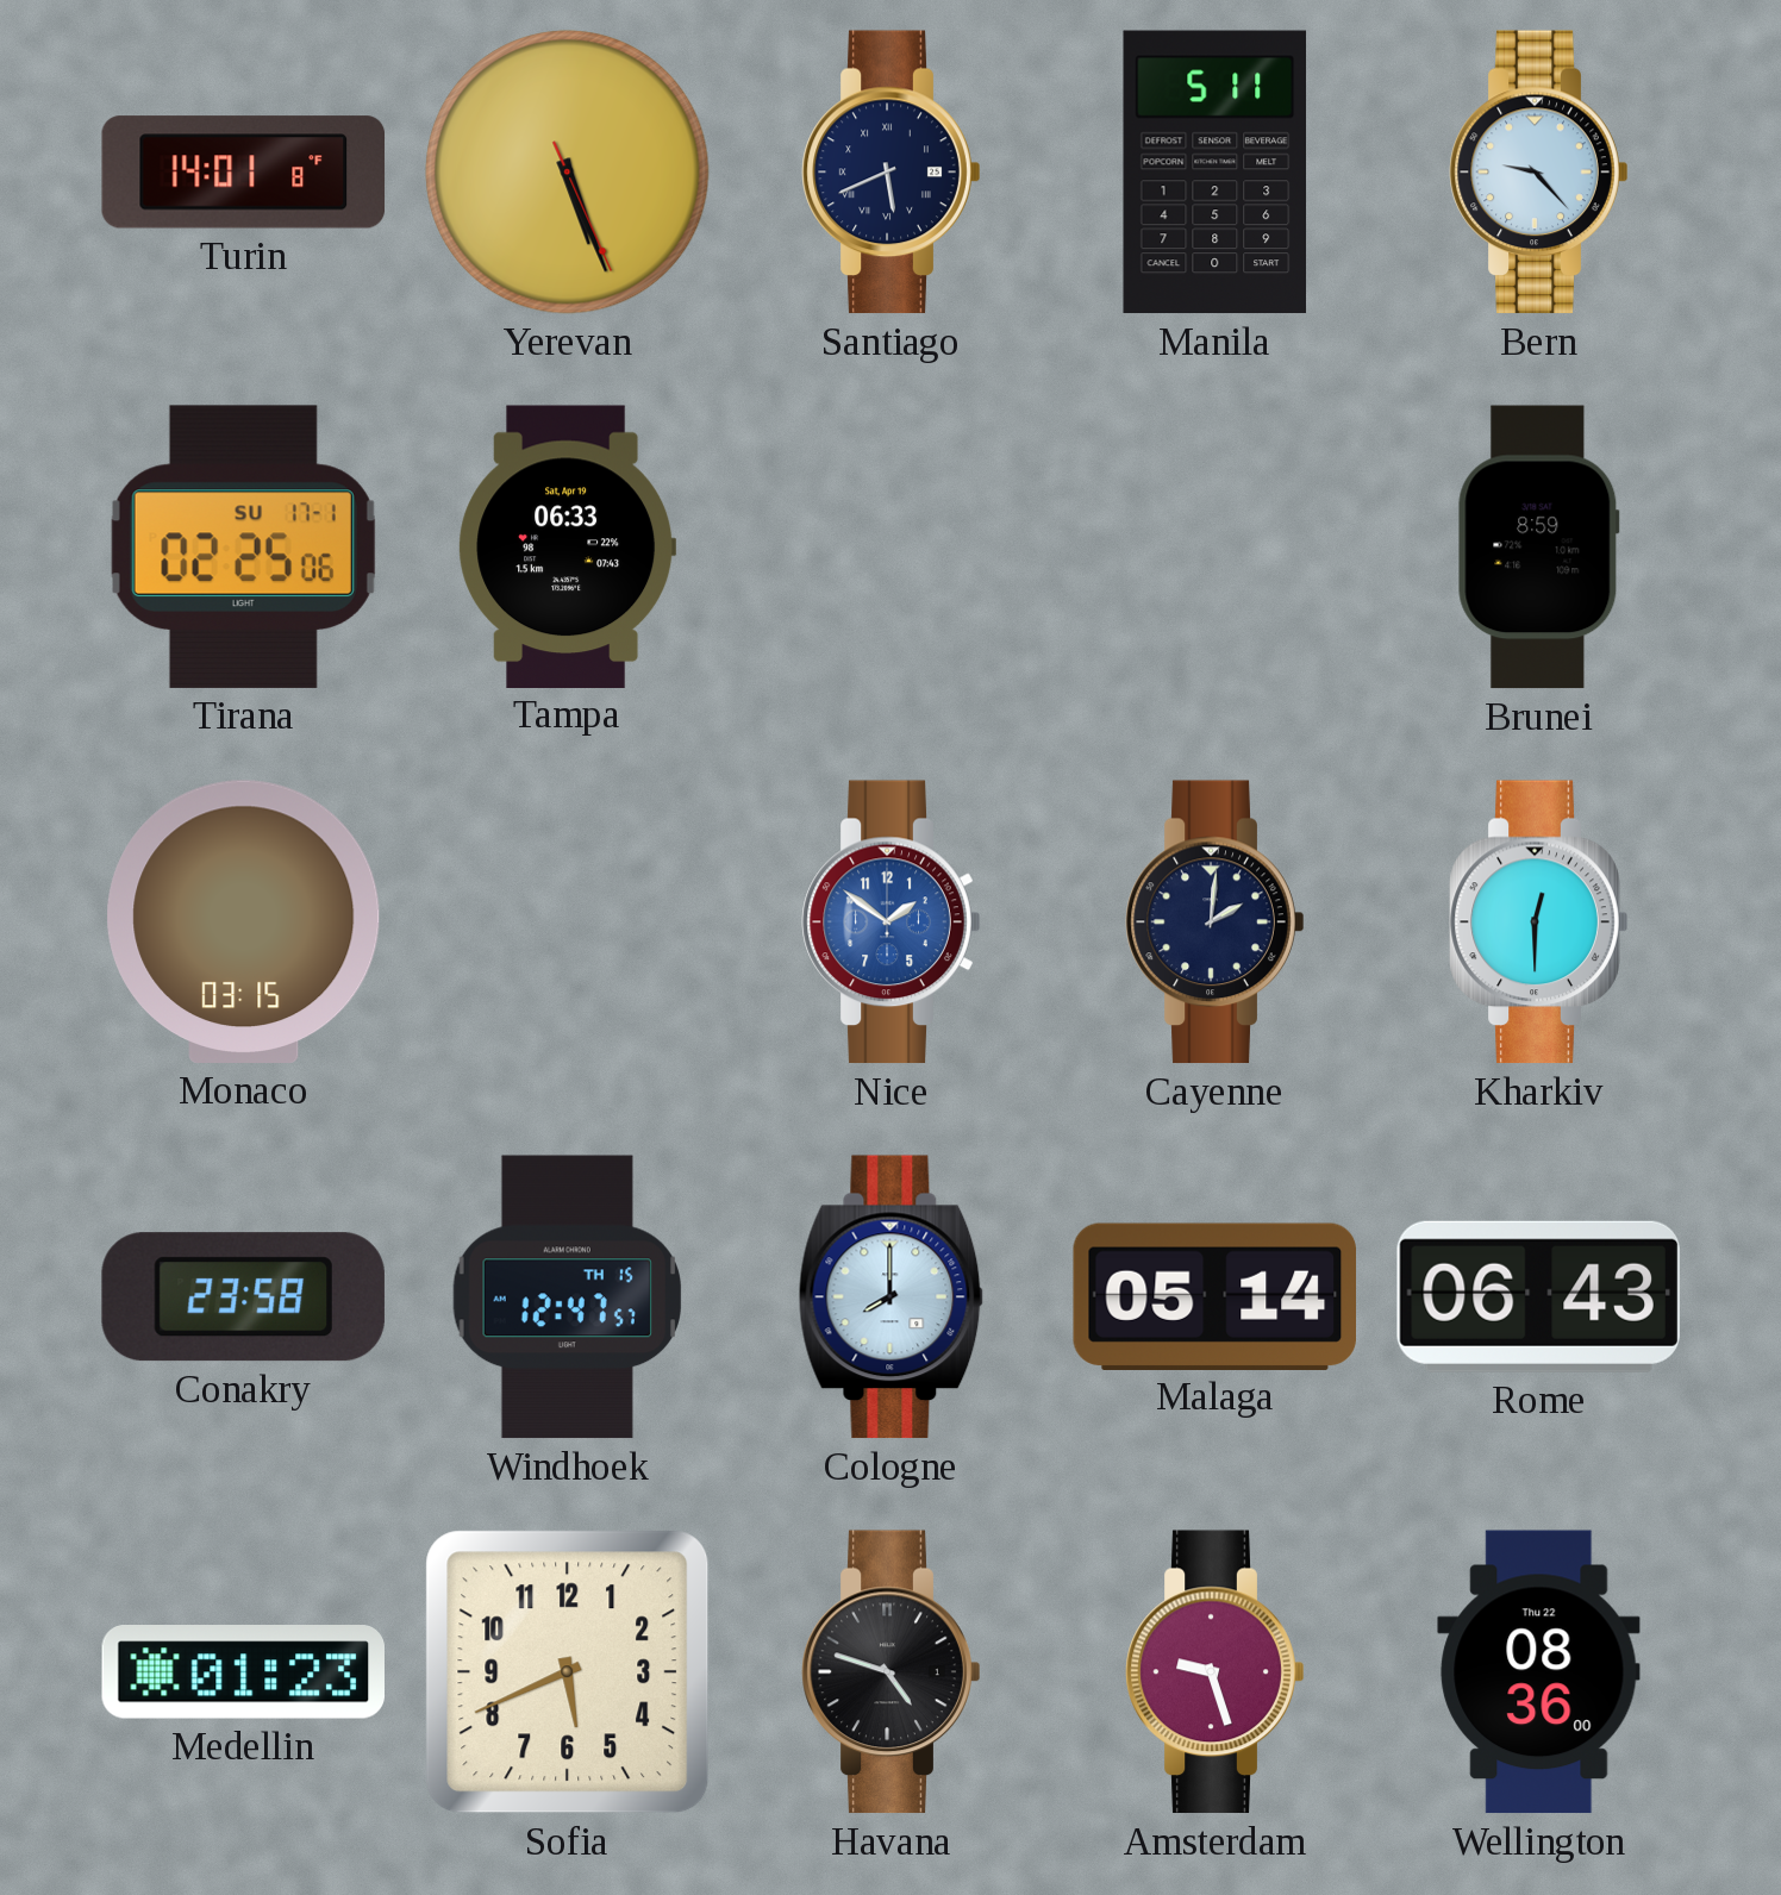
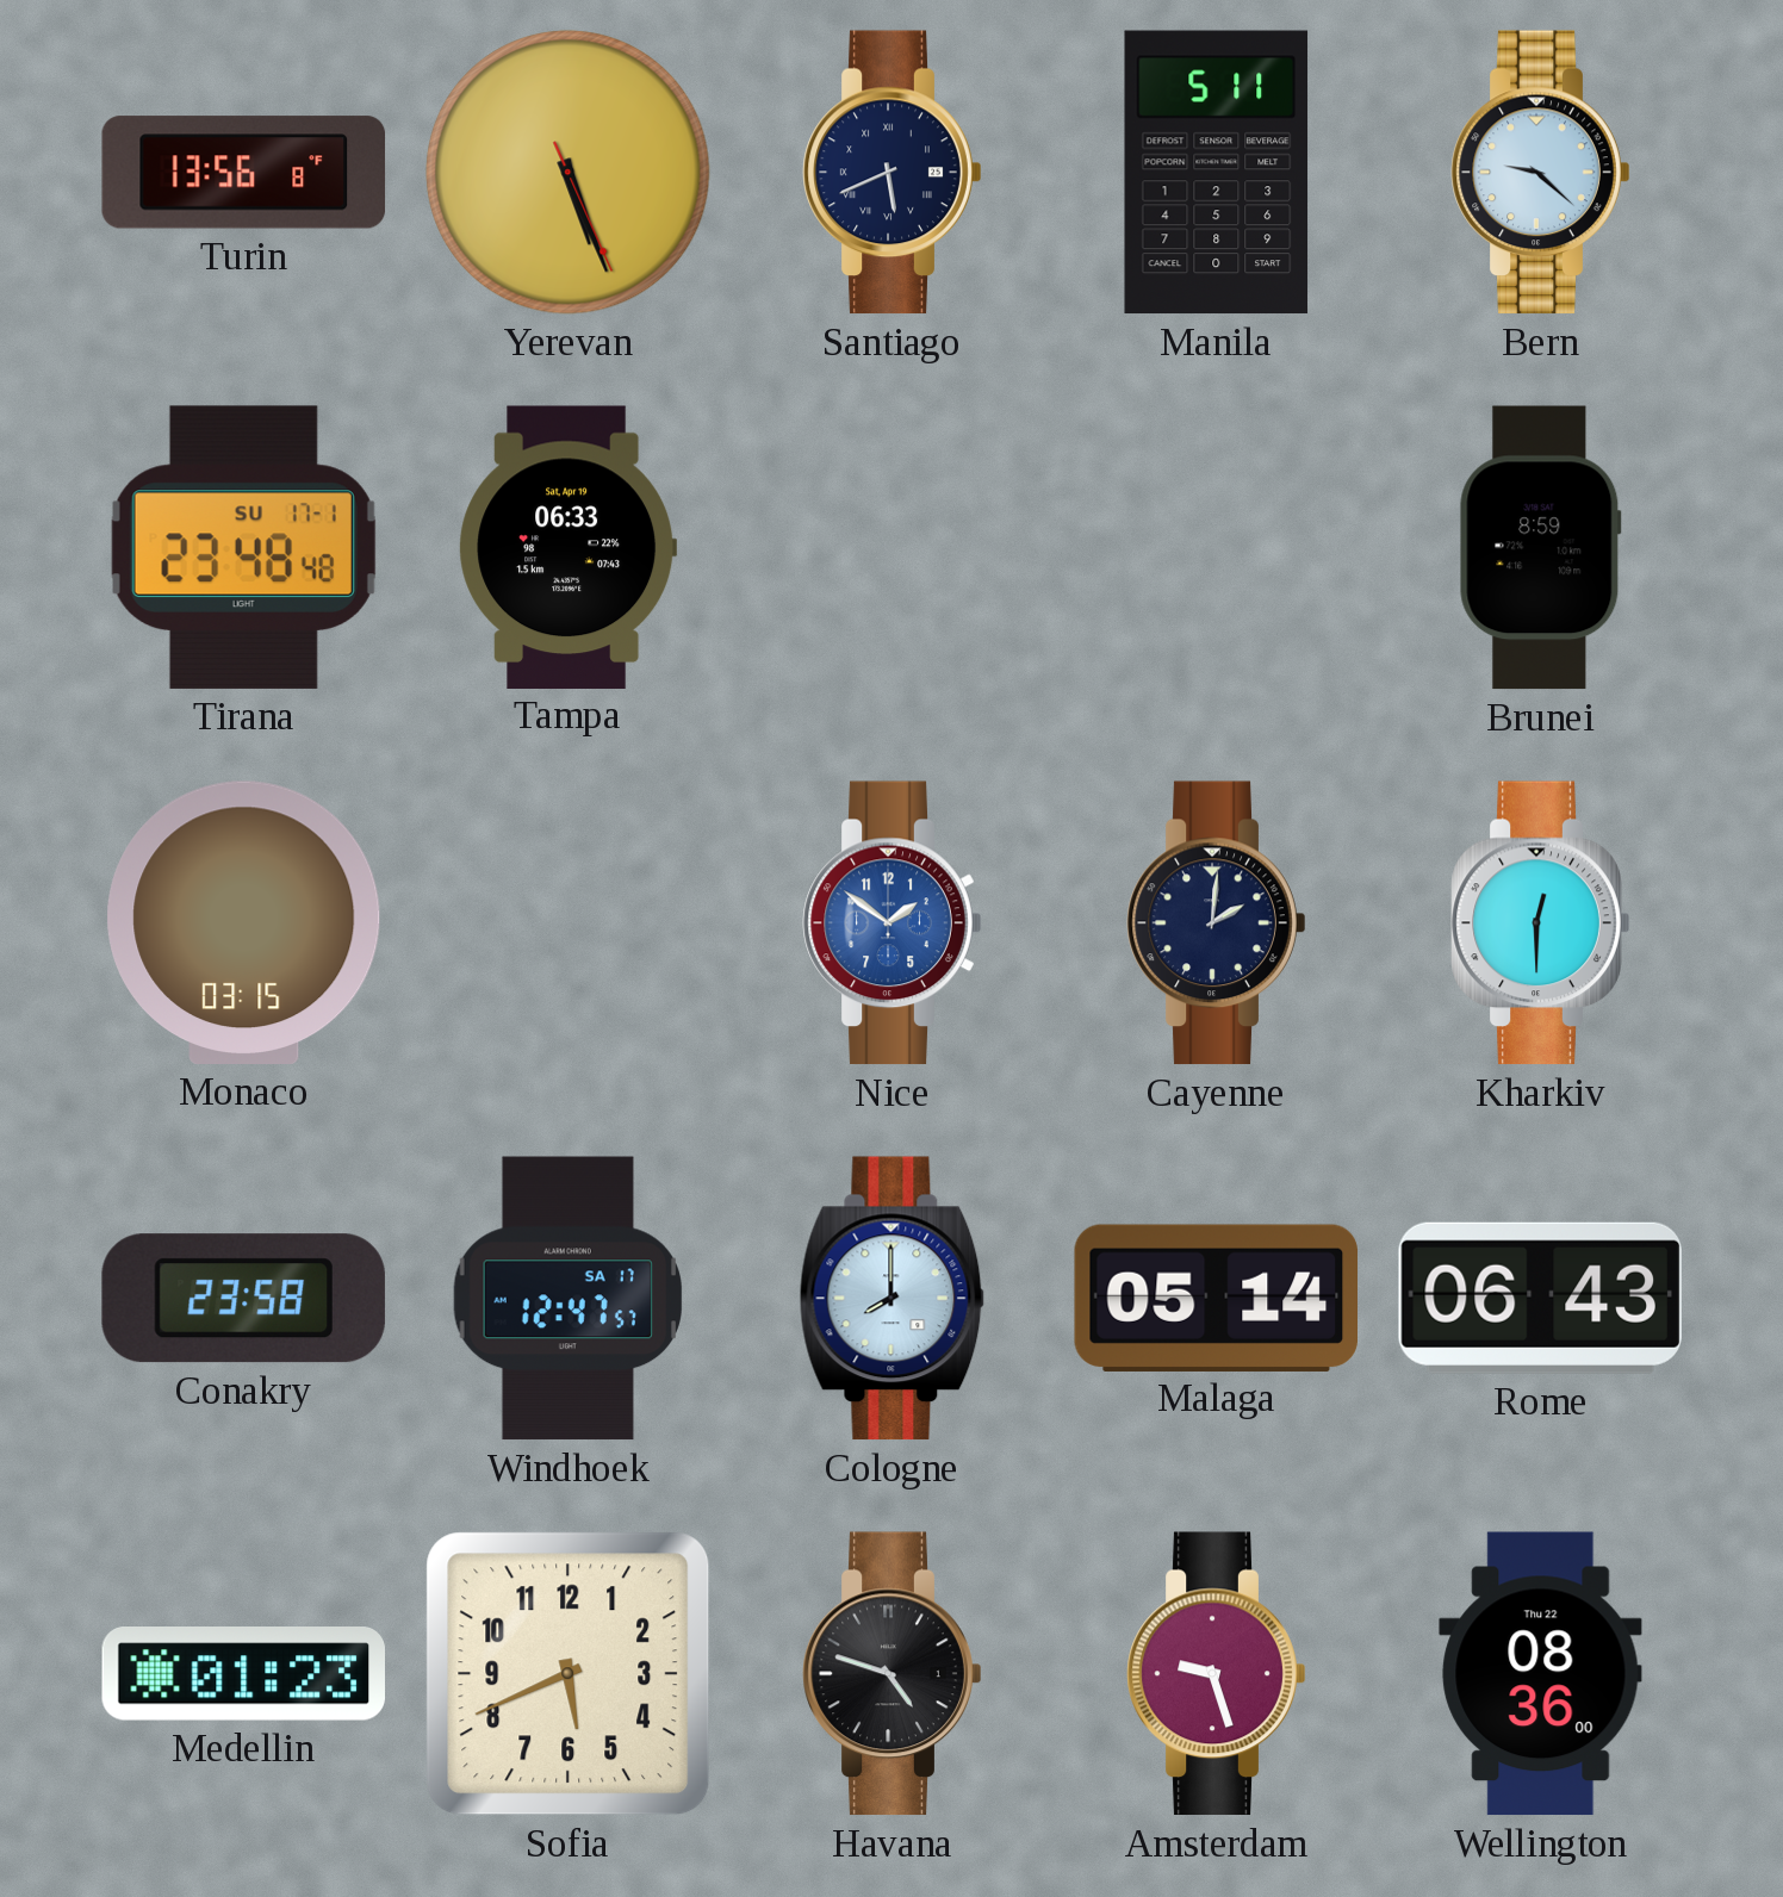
Turin: 14:01 -> 13:56 (244, 173)
Bern: 9:23 -> 9:22 (1541, 173)
Tirana: 02:25 -> 23:48 (243, 547)
Windhoek date: TH 15 -> SA 17 (567, 1299)
